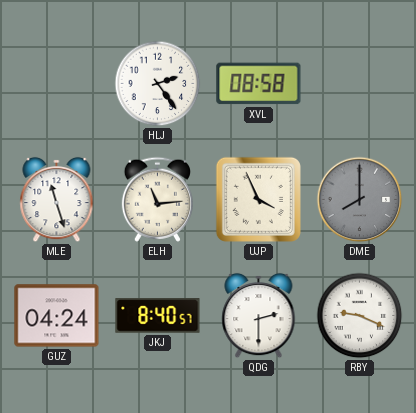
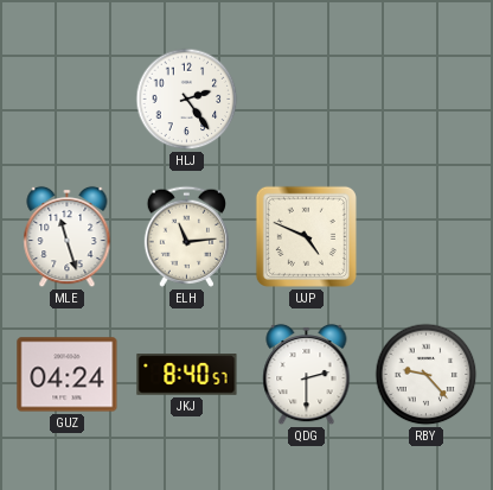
XVL: 08:58 -> none (259, 84)
UJP: 3:56 -> 4:49 (306, 236)
DME: 8:00 -> none (360, 200)
RBY: 9:19 -> 9:23 (427, 375)
